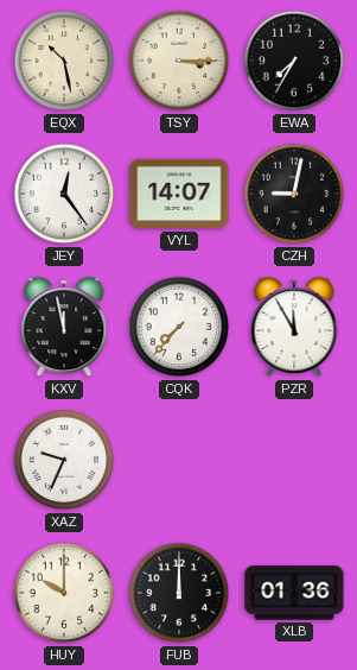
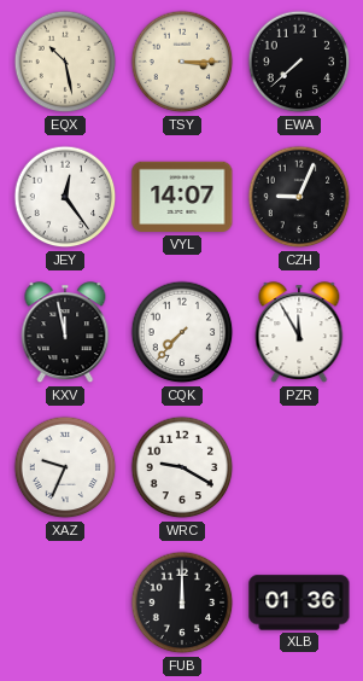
EWA: 7:35 -> 7:38 (299, 62)
CZH: 9:02 -> 9:04 (299, 197)
WRC: none -> 9:20 (182, 467)
HUY: 10:00 -> none (64, 593)
